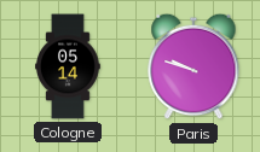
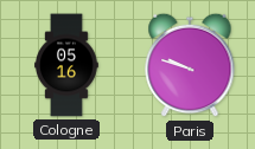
Cologne: 05:14 -> 05:16 (68, 65)
